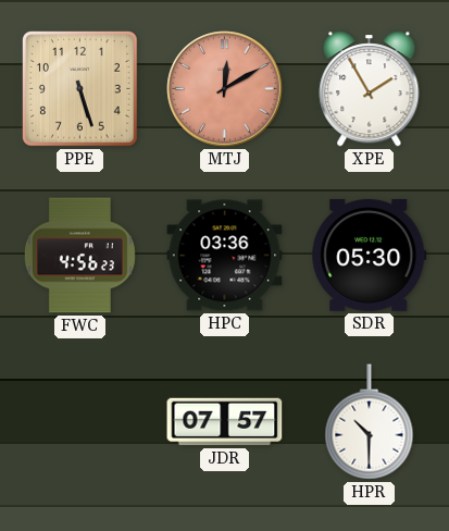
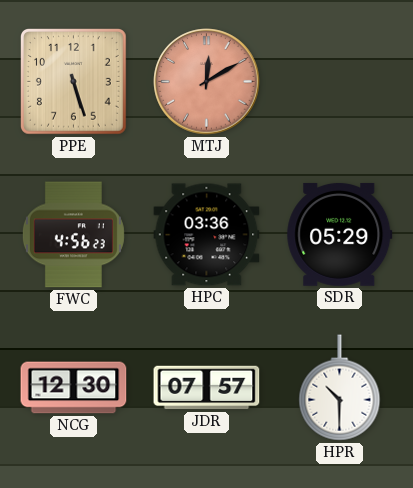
XPE: 1:55 -> none (370, 89)
SDR: 05:30 -> 05:29 (340, 234)
NCG: none -> 12:30 (74, 388)
